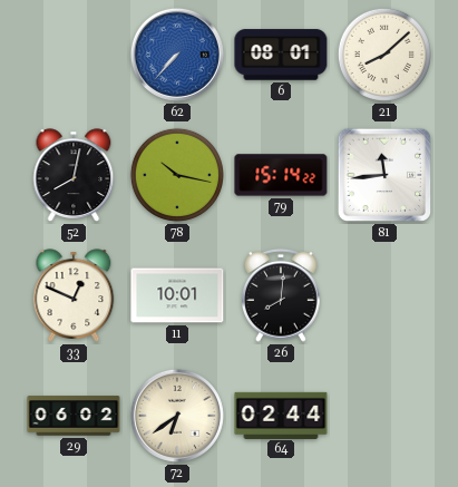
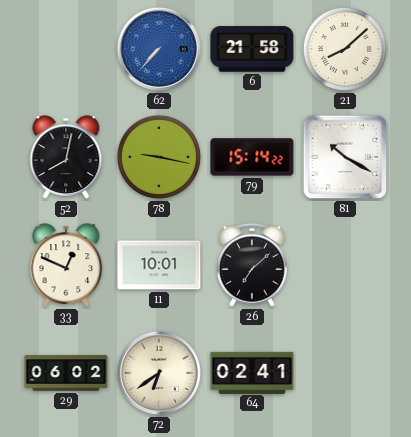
6: 08:01 -> 21:58 (252, 49)
78: 10:17 -> 9:17 (159, 157)
81: 11:44 -> 10:20 (345, 157)
26: 8:01 -> 7:08 (253, 265)
64: 02:44 -> 02:41 (252, 372)
